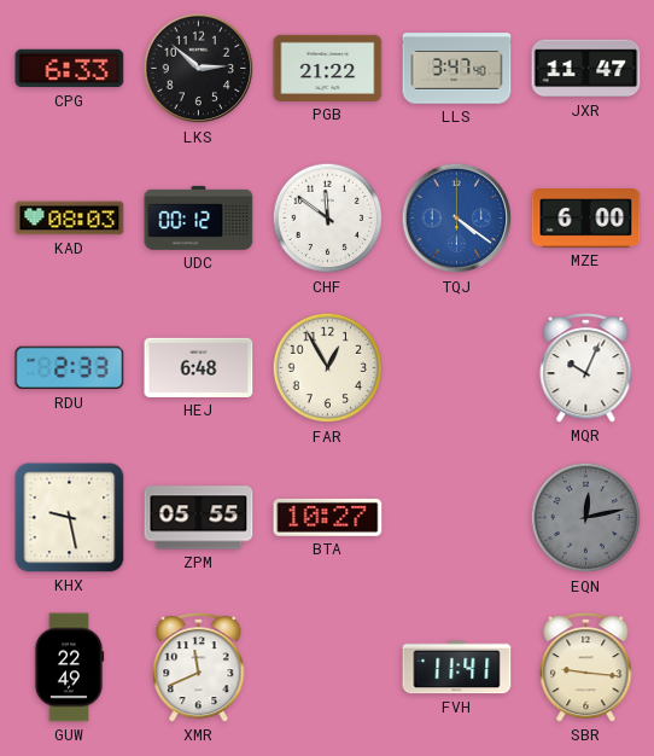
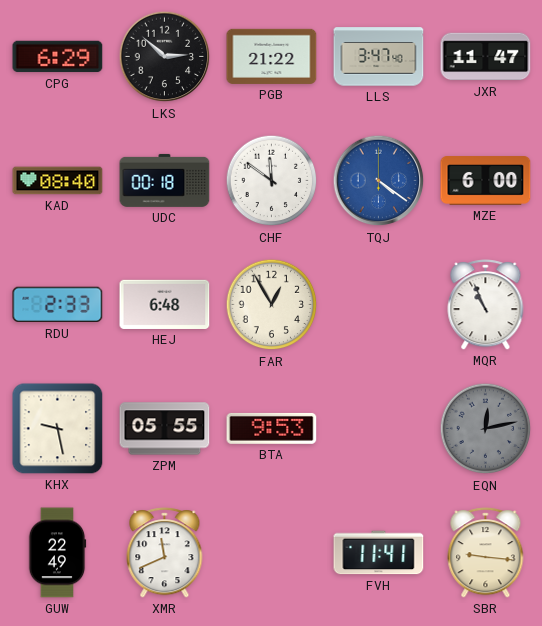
CPG: 6:33 -> 6:29 (58, 57)
KAD: 08:03 -> 08:40 (58, 181)
UDC: 00:12 -> 00:18 (165, 180)
MQR: 10:04 -> 10:56 (486, 305)
BTA: 10:27 -> 9:53 (272, 428)
